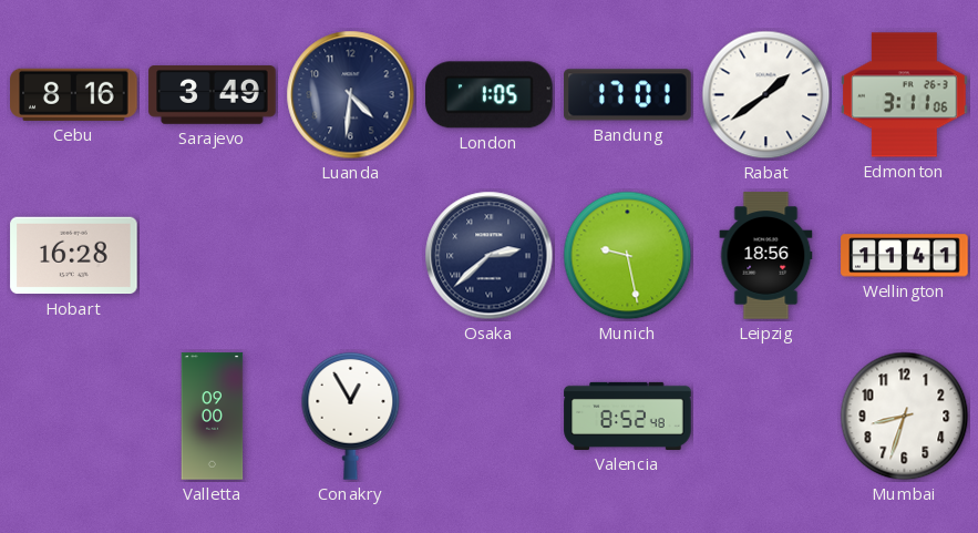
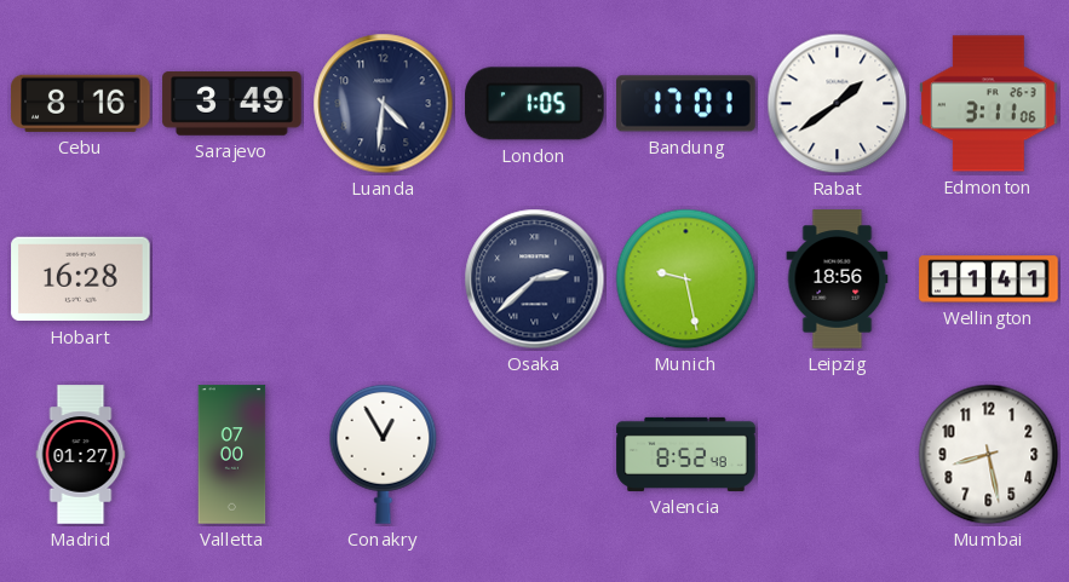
Madrid: none -> 01:27 (81, 455)
Valletta: 09:00 -> 07:00 (232, 455)
Mumbai: 8:33 -> 8:28 (989, 455)
